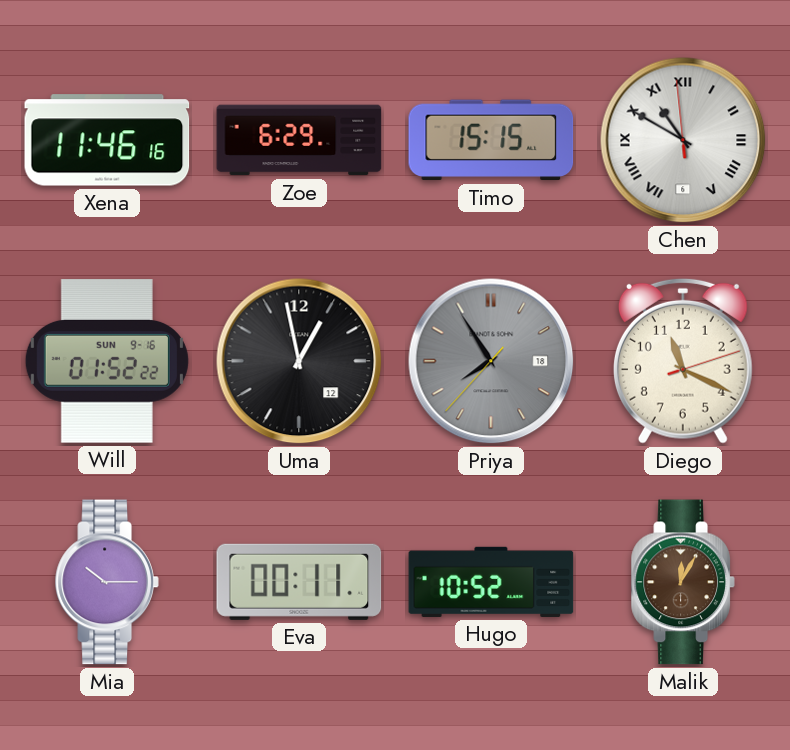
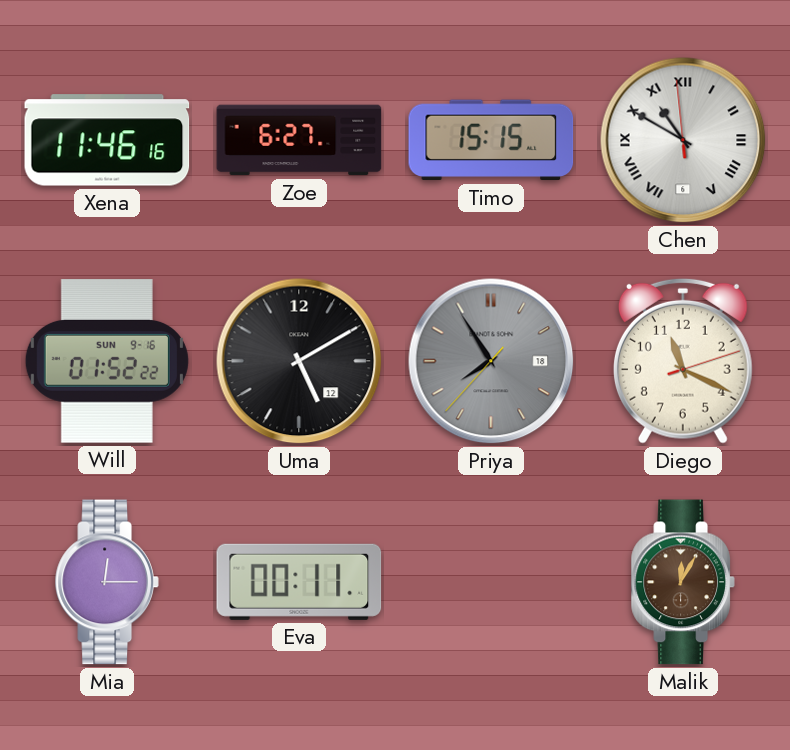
Zoe: 6:29 -> 6:27 (299, 140)
Uma: 12:58 -> 5:10 (299, 361)
Mia: 10:15 -> 12:15 (107, 582)
Hugo: 10:52 -> none (491, 582)
